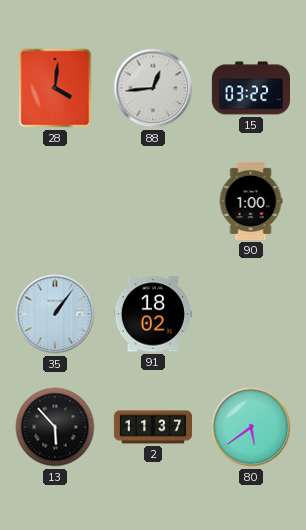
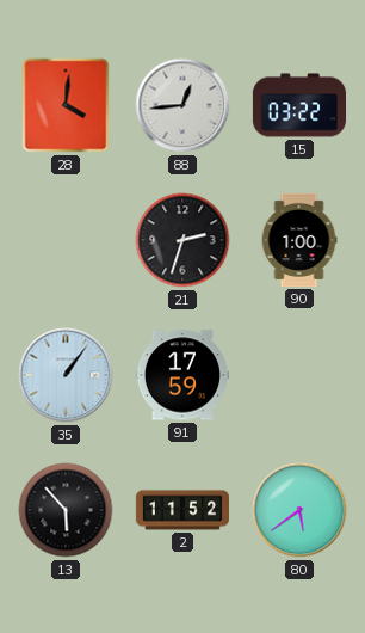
21: none -> 2:33 (182, 240)
91: 18:02 -> 17:59 (182, 375)
2: 11:37 -> 11:52 (181, 510)
